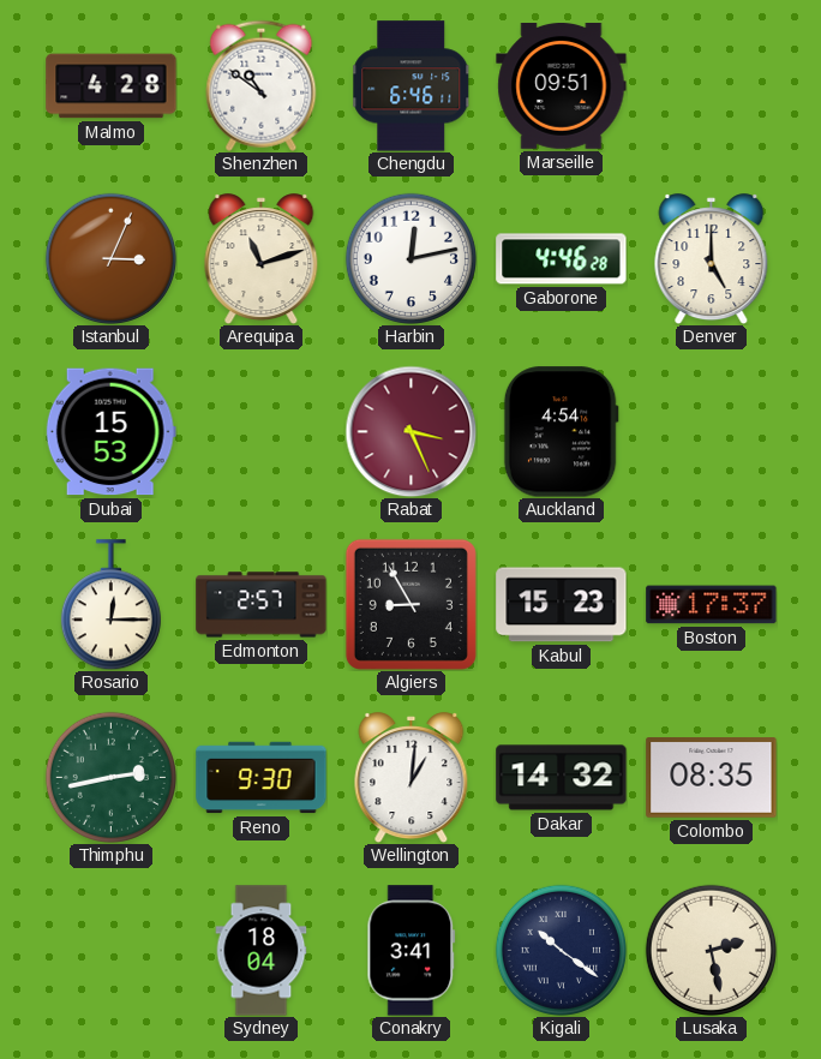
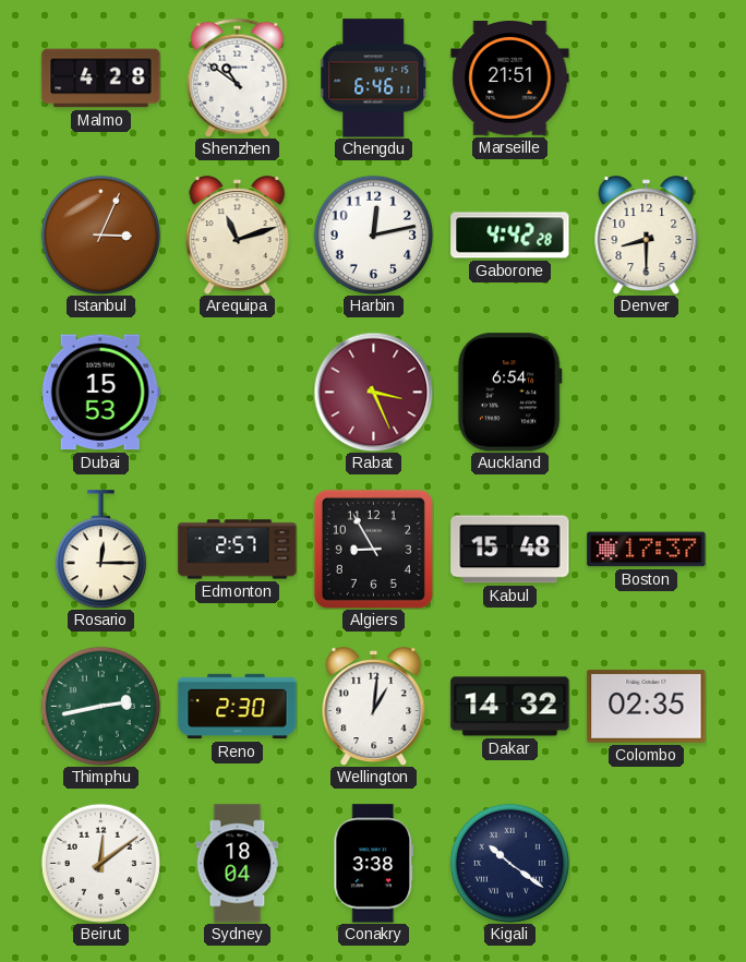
Marseille: 09:51 -> 21:51 (510, 79)
Gaborone: 4:46 -> 4:42 (510, 236)
Denver: 5:00 -> 8:30 (647, 236)
Auckland: 4:54 -> 6:54 (509, 393)
Kabul: 15:23 -> 15:48 (510, 550)
Reno: 9:30 -> 2:30 (238, 707)
Colombo: 08:35 -> 02:35 (647, 707)
Beirut: none -> 12:09 (100, 863)
Conakry: 3:41 -> 3:38 (374, 864)
Lusaka: 2:28 -> none (711, 950)
